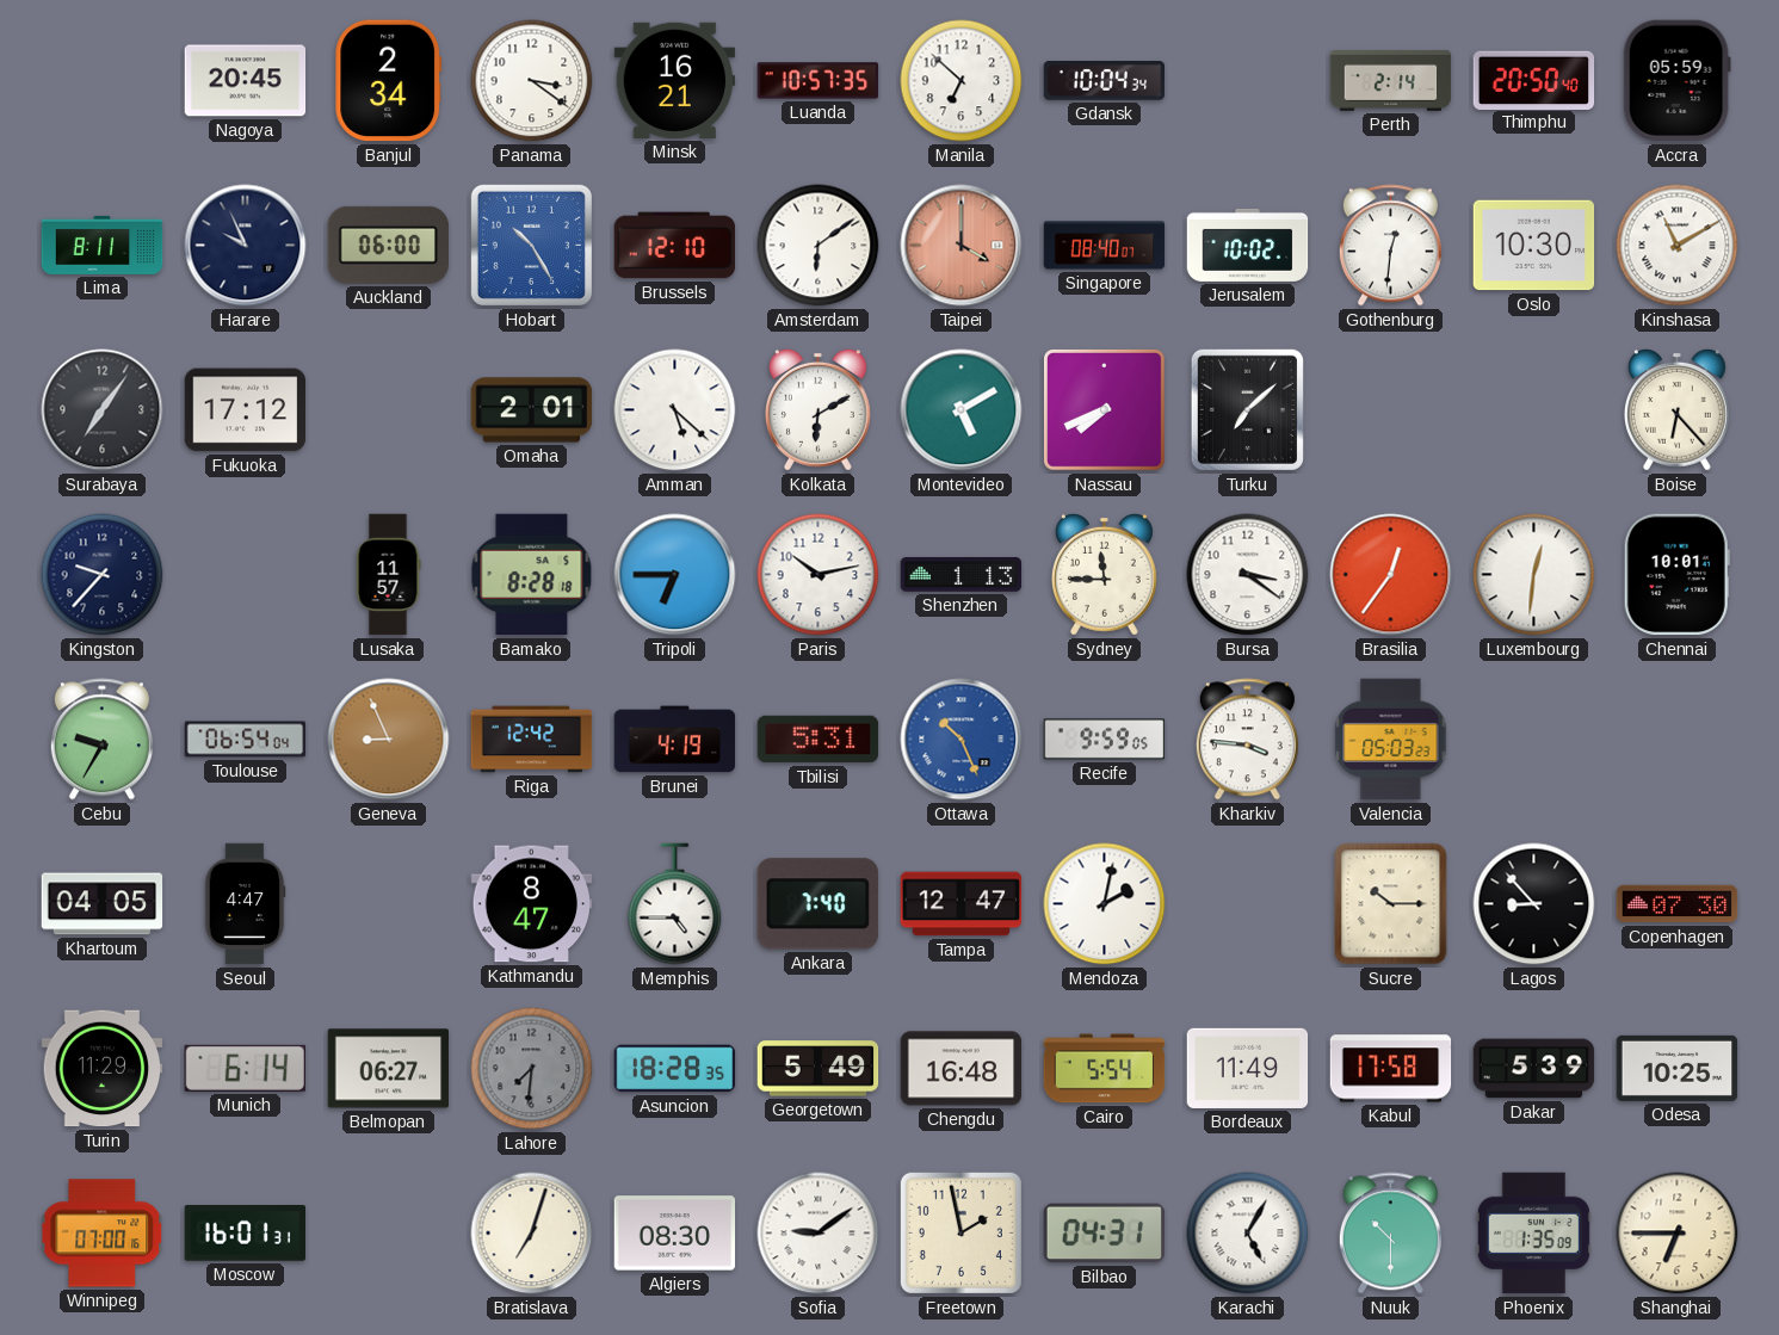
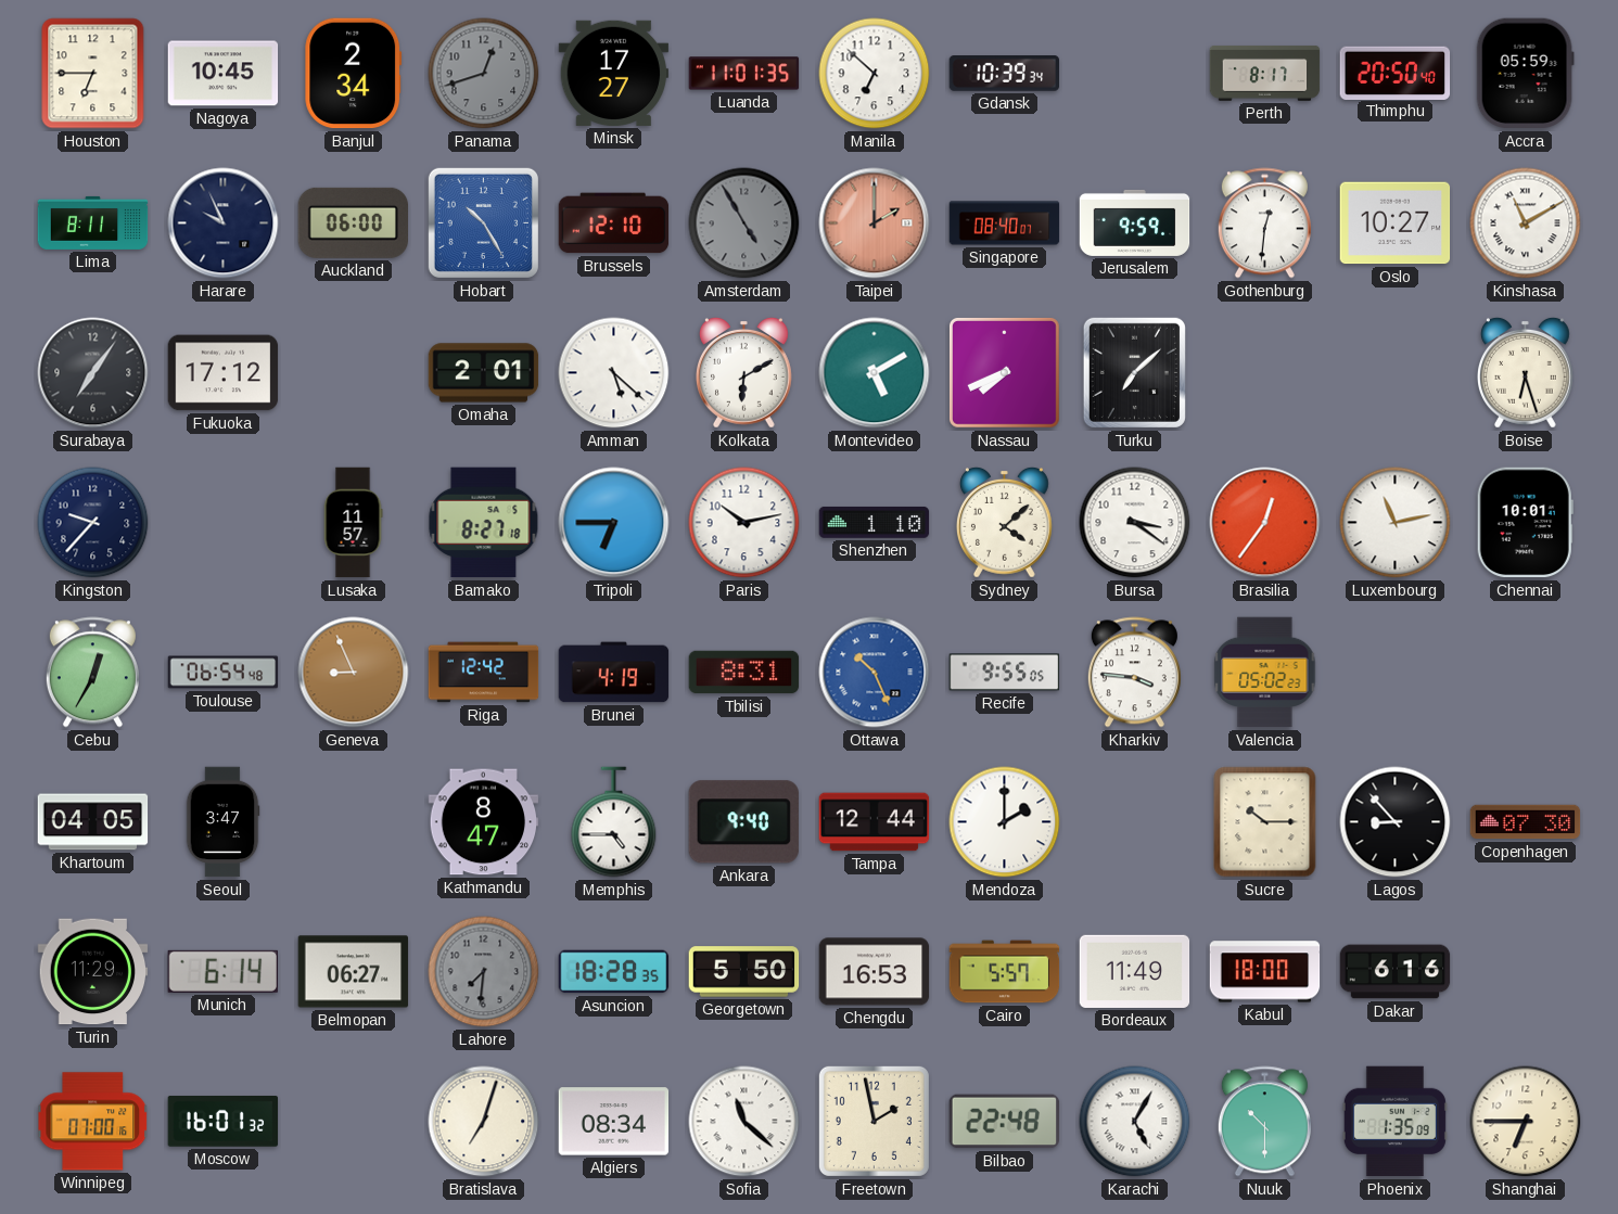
Houston: none -> 6:45 (93, 74)
Nagoya: 20:45 -> 10:45 (224, 74)
Panama: 3:21 -> 12:42 (484, 74)
Panama dial: white -> grey (484, 74)
Minsk: 16:21 -> 17:27 (614, 73)
Luanda: 10:57 -> 11:01 (744, 74)
Gdansk: 10:04 -> 10:39 (1005, 74)
Perth: 2:14 -> 8:17 (1265, 74)
Amsterdam: 6:09 -> 4:55 (744, 223)
Amsterdam dial: white -> grey (744, 223)
Taipei: 4:00 -> 2:00 (875, 223)
Jerusalem: 10:02 -> 9:59 (1135, 222)
Oslo: 10:30 -> 10:27 (1396, 223)
Boise: 6:23 -> 6:27 (1525, 372)
Bamako: 8:28 -> 8:27 (484, 523)
Shenzhen: 1:13 -> 1:10 (875, 523)
Sydney: 11:45 -> 4:08 (1004, 522)
Luxembourg: 12:31 -> 11:13 (1396, 523)
Cebu: 9:35 -> 12:35 (92, 673)
Toulouse: 06:54:04 -> 06:54:48 (224, 673)
Tbilisi: 5:31 -> 8:31 (744, 673)
Recife: 9:59 -> 9:55 (1005, 673)
Valencia: 05:03 -> 05:02 (1265, 673)
Seoul: 4:47 -> 3:47 (222, 822)
Ankara: 7:40 -> 9:40 (743, 822)
Tampa: 12:47 -> 12:44 (875, 822)
Mendoza: 2:02 -> 2:00 (1005, 822)
Georgetown: 5:49 -> 5:50 (744, 972)
Chengdu: 16:48 -> 16:53 (875, 972)
Cairo: 5:54 -> 5:57 (1005, 972)
Kabul: 17:58 -> 18:00 (1265, 972)
Dakar: 5:39 -> 6:16 (1396, 972)
Odesa: 10:25 -> none (1678, 1068)
Moscow: 16:01:31 -> 16:01:32 (224, 1122)
Algiers: 08:30 -> 08:34 (614, 1122)
Sofia: 9:09 -> 11:22 (744, 1122)
Bilbao: 04:31 -> 22:48 (1005, 1122)
